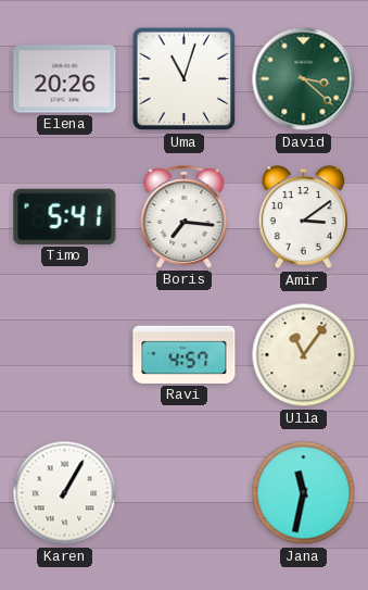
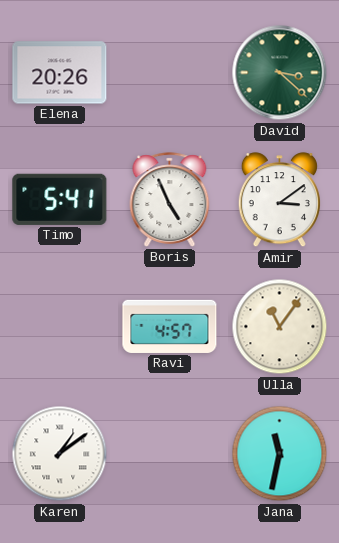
Uma: 11:03 -> none (185, 79)
Boris: 7:16 -> 4:56 (170, 200)
Karen: 1:05 -> 1:09 (60, 454)
